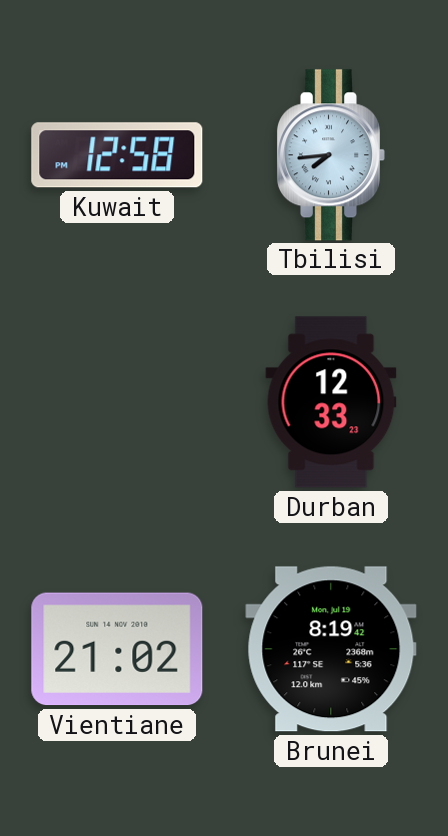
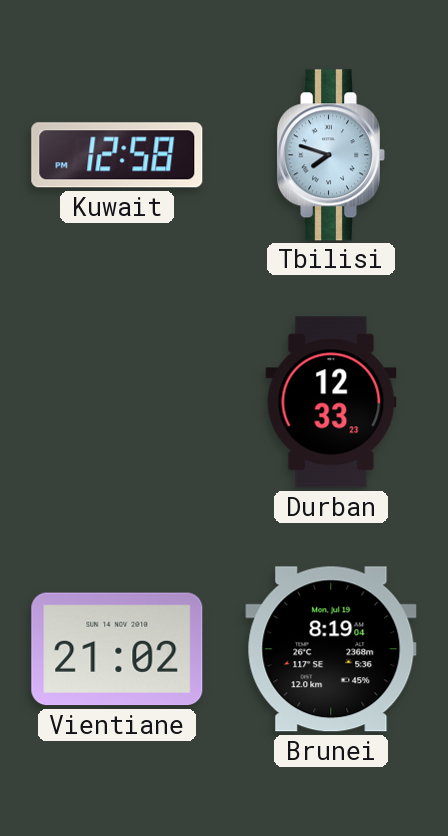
Tbilisi: 7:44 -> 7:48 (330, 155)
Brunei: 8:19:42 -> 8:19:04 (331, 649)
